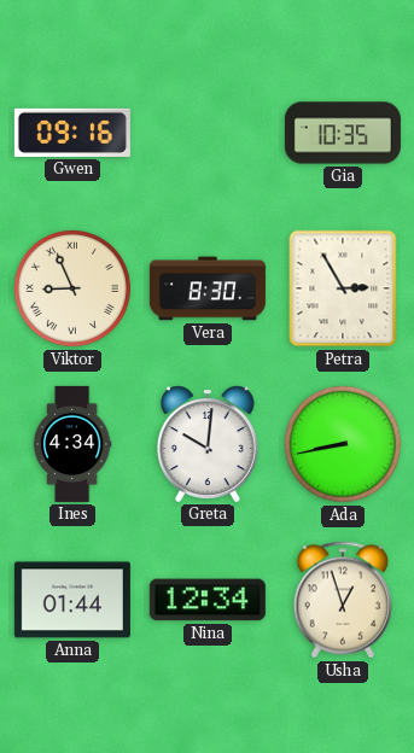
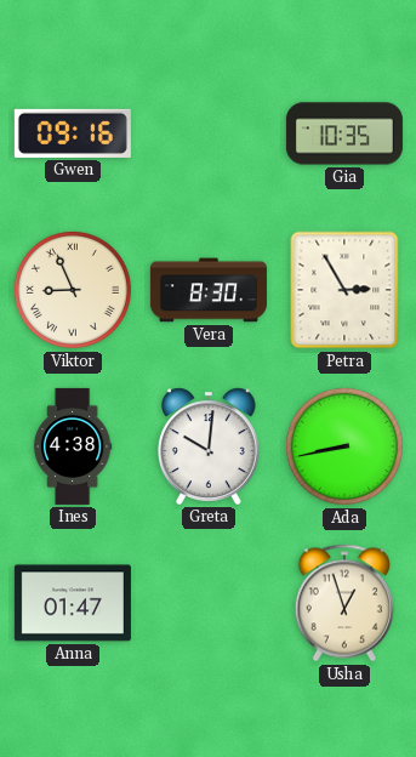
Ines: 4:34 -> 4:38 (73, 446)
Anna: 01:44 -> 01:47 (73, 603)
Nina: 12:34 -> none (208, 600)
